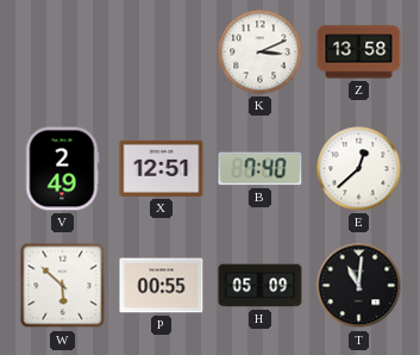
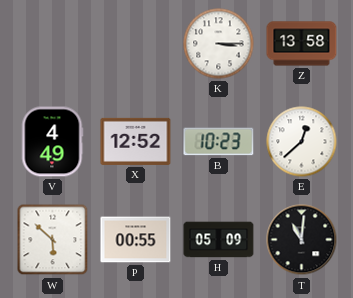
K: 3:11 -> 3:15 (219, 44)
V: 2:49 -> 4:49 (52, 142)
X: 12:51 -> 12:52 (136, 141)
B: 7:40 -> 10:23 (219, 142)
